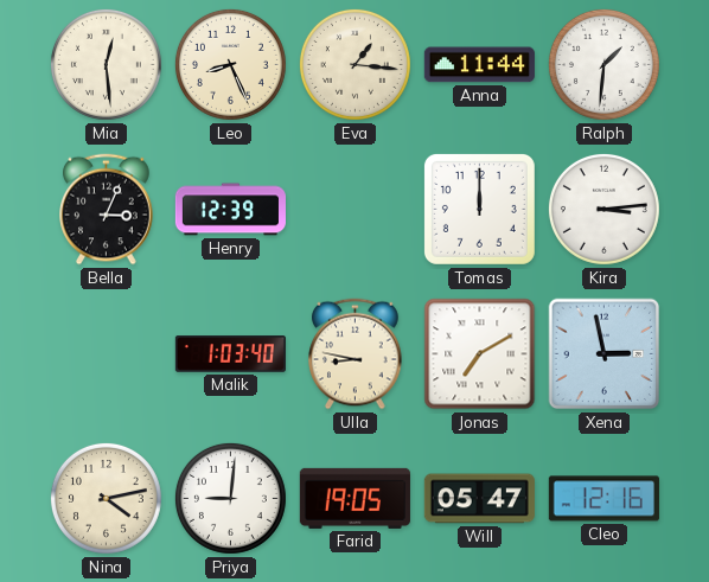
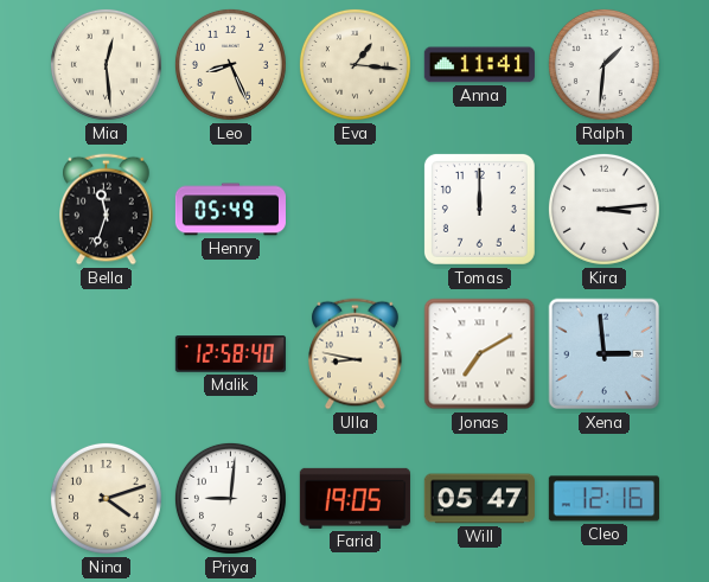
Anna: 11:44 -> 11:41 (479, 65)
Bella: 3:04 -> 11:33 (107, 210)
Henry: 12:39 -> 05:49 (230, 210)
Malik: 1:03 -> 12:58 (230, 354)
Xena: 2:58 -> 2:59 (605, 354)
Nina: 4:13 -> 4:12 (106, 498)
